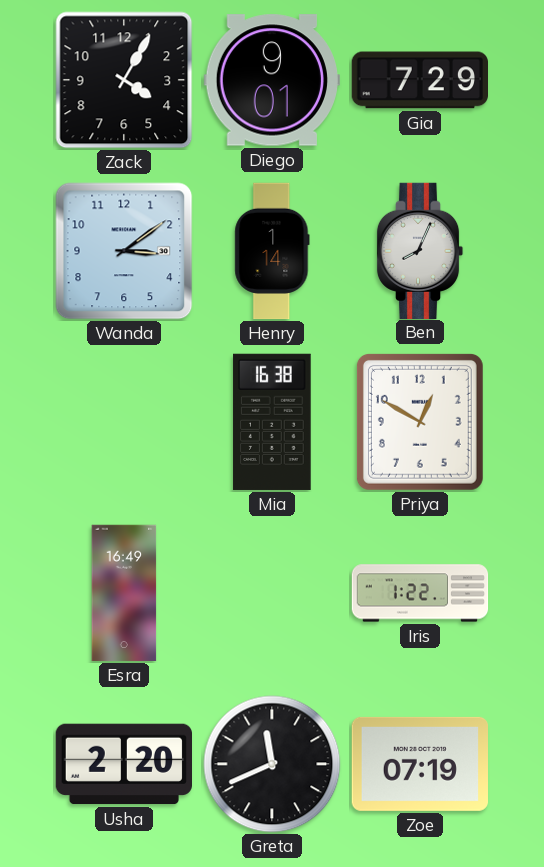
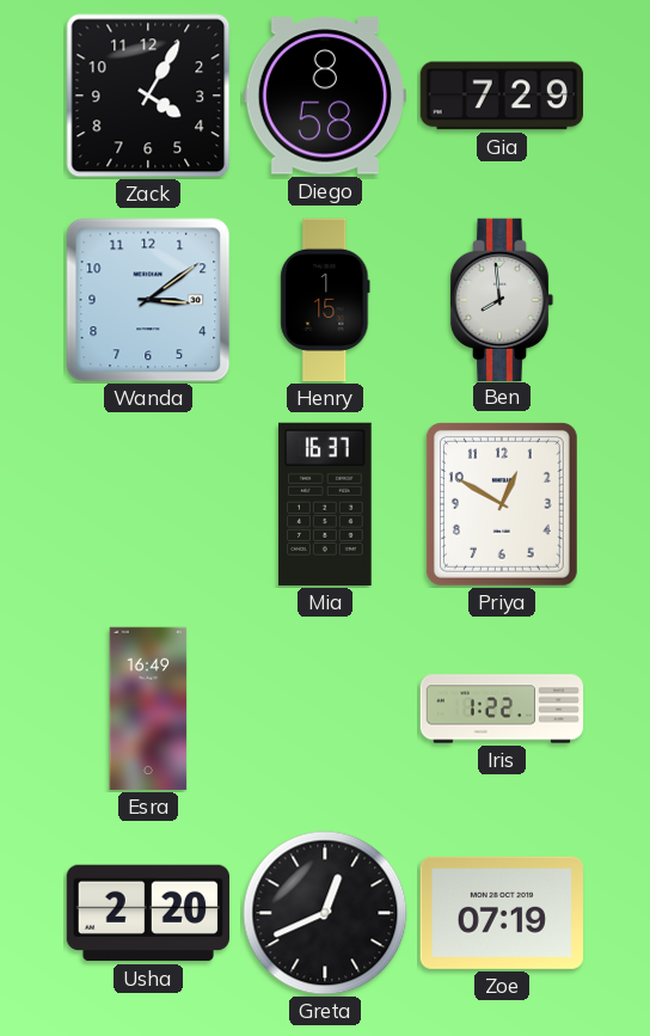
Diego: 9:01 -> 8:58 (325, 96)
Henry: 1:14 -> 1:15 (325, 300)
Ben: 8:04 -> 7:59 (502, 299)
Mia: 16:38 -> 16:37 (325, 504)
Greta: 11:41 -> 12:41 (325, 913)
